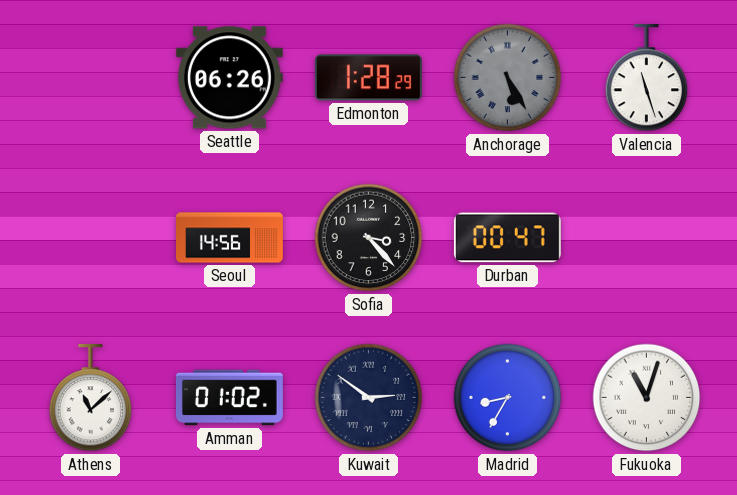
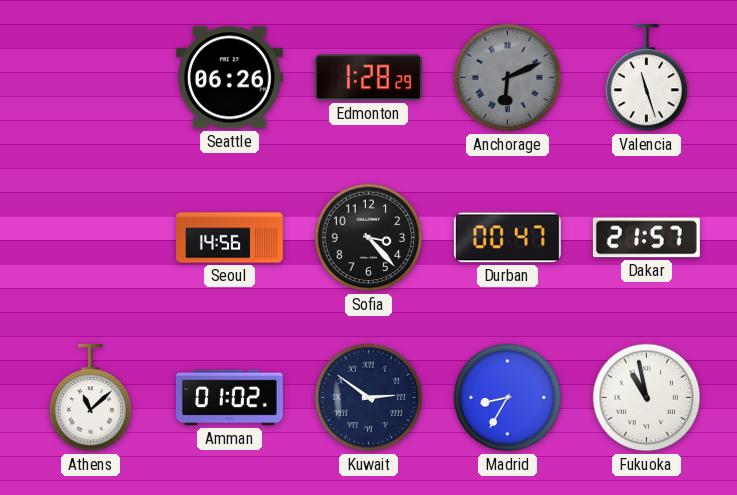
Anchorage: 5:25 -> 6:11 (508, 78)
Dakar: none -> 21:57 (646, 238)
Fukuoka: 11:03 -> 10:58 (647, 398)
